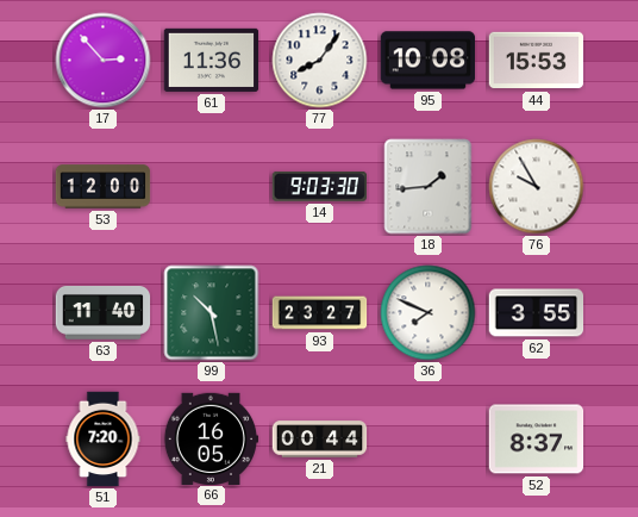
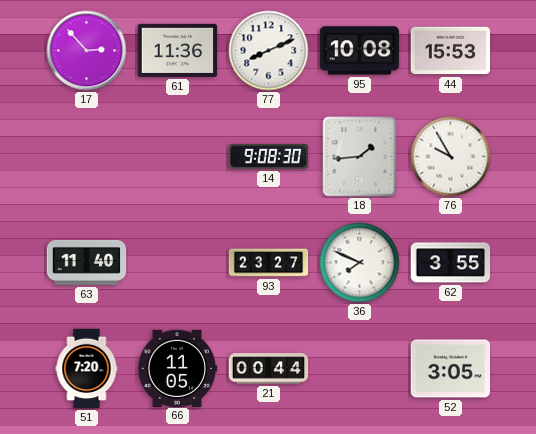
77: 8:06 -> 8:11 (269, 51)
53: 12:00 -> none (104, 187)
14: 9:03 -> 9:08 (269, 156)
99: 10:28 -> none (212, 313)
66: 16:05 -> 11:05 (177, 368)
52: 8:37 -> 3:05 (451, 369)
